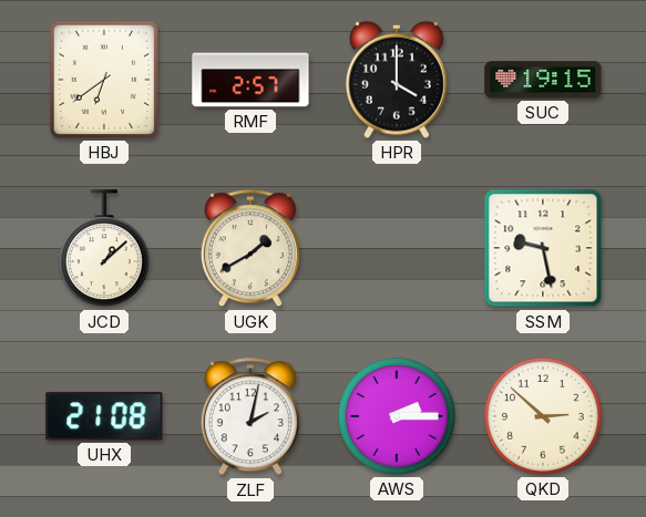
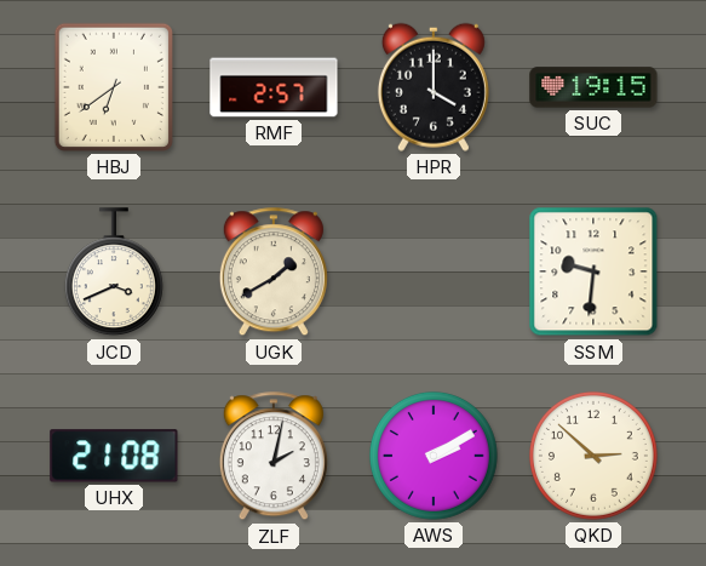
JCD: 1:08 -> 3:41 (114, 273)
SSM: 9:28 -> 9:31 (593, 271)
AWS: 2:15 -> 2:10 (434, 456)
